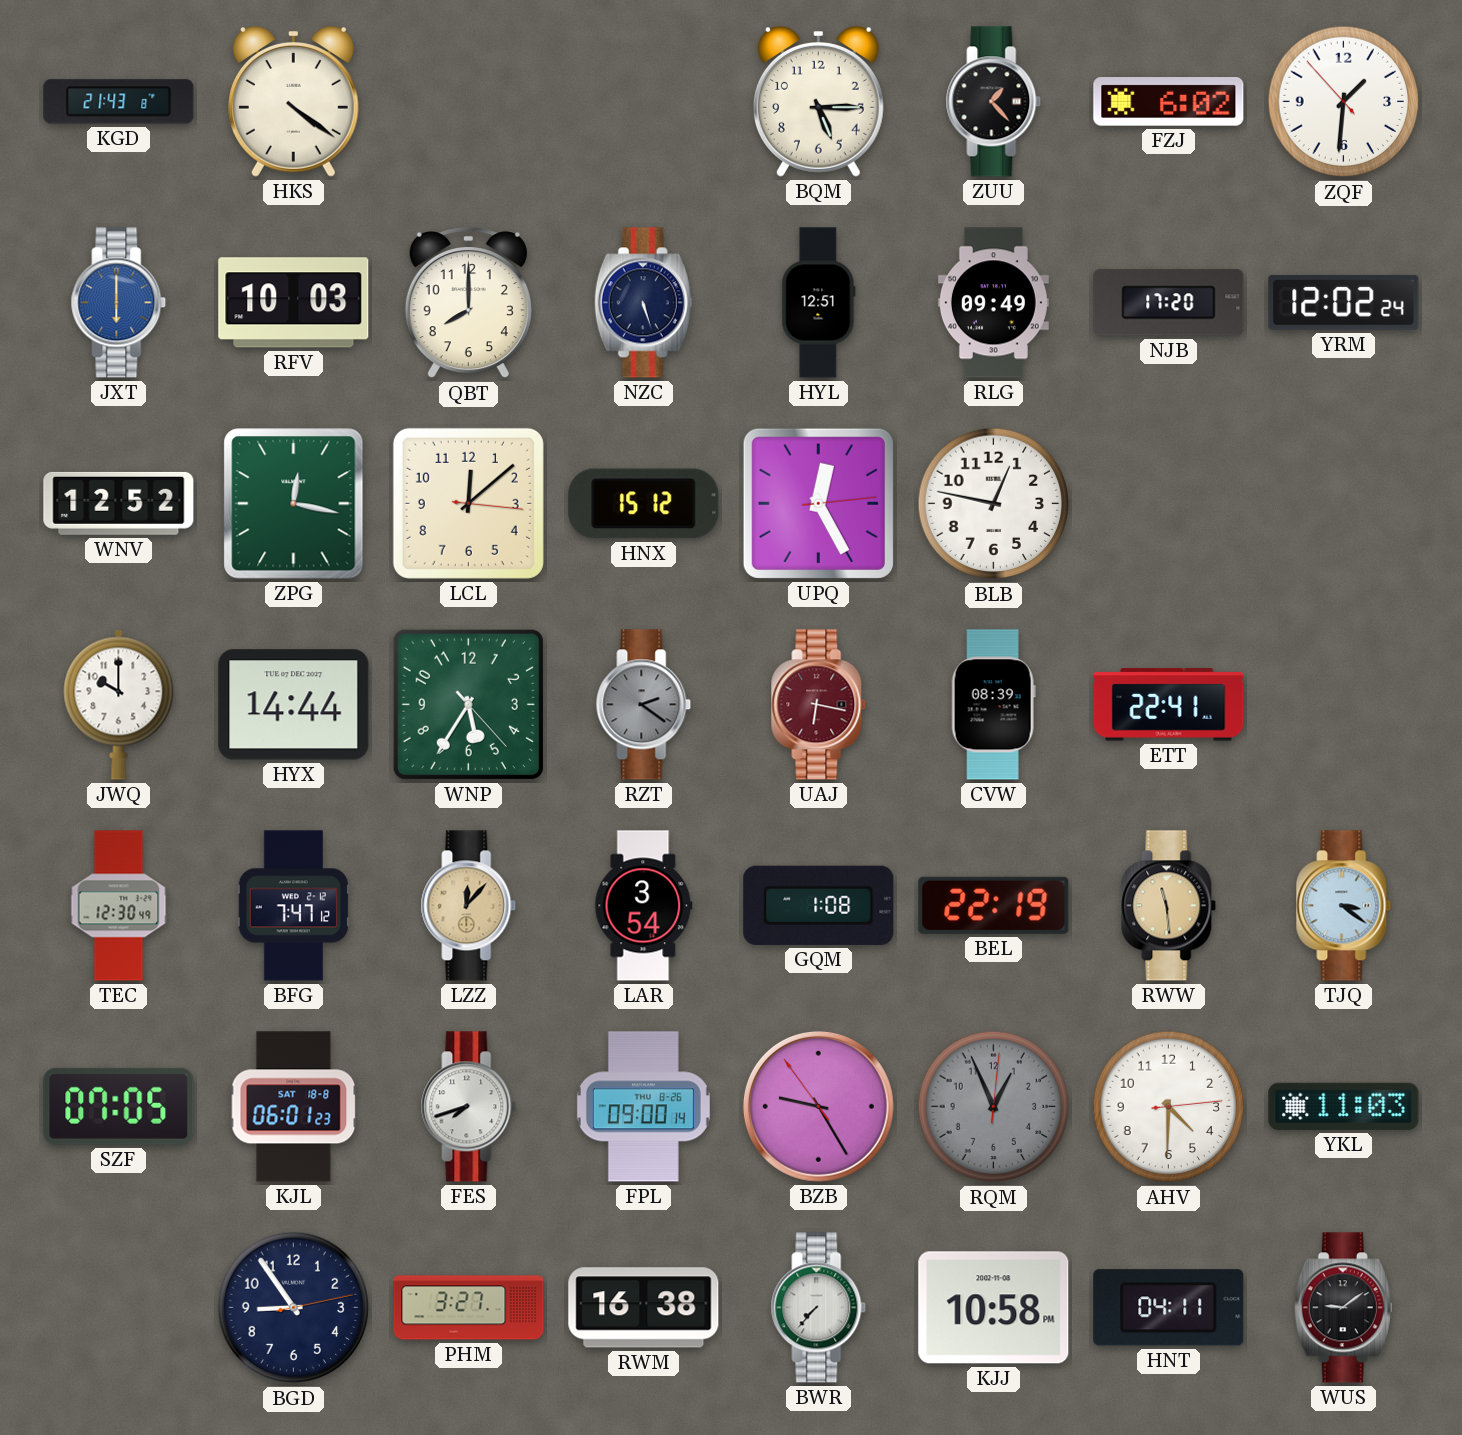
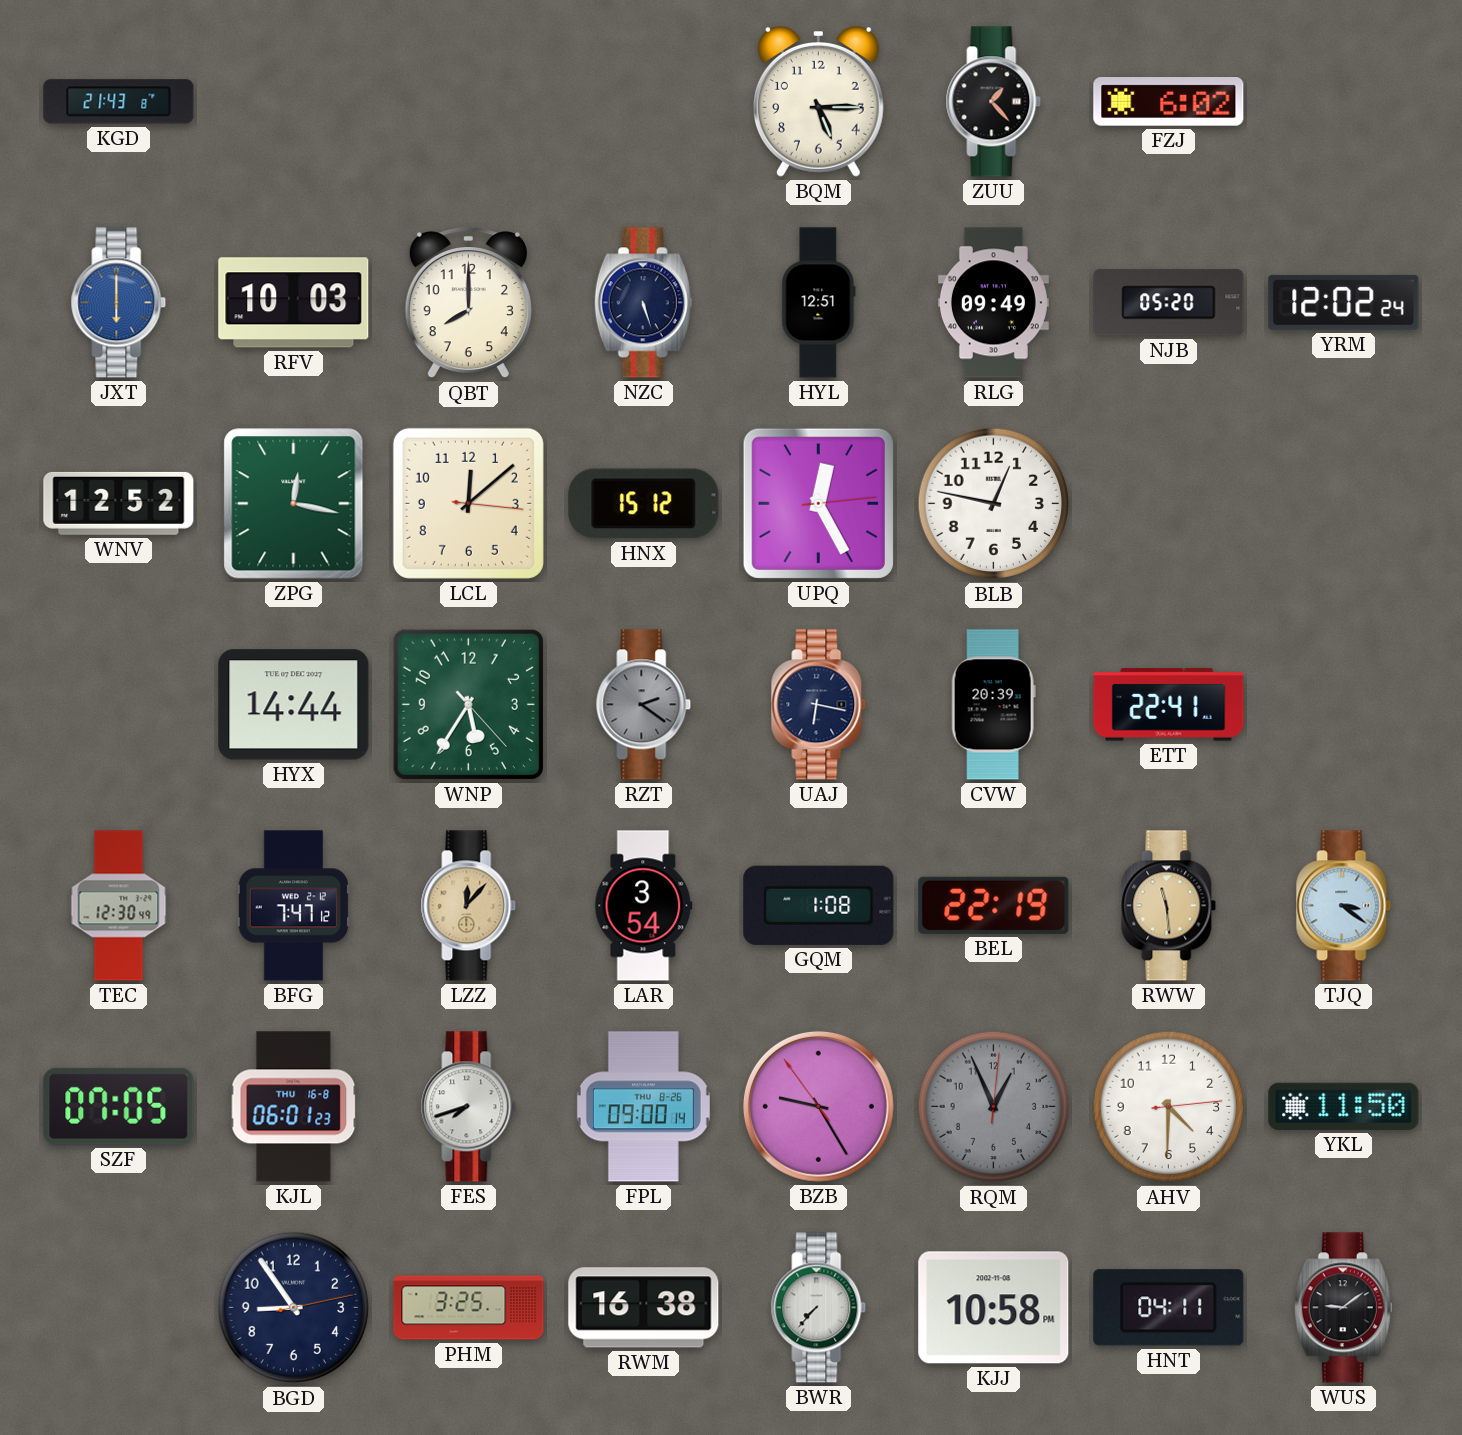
HKS: 4:21 -> none (293, 102)
ZQF: 1:30 -> none (1344, 102)
NJB: 17:20 -> 05:20 (1169, 303)
JWQ: 10:00 -> none (119, 704)
UAJ dial: burgundy -> navy (819, 705)
CVW: 08:39 -> 20:39 (993, 705)
KJL date: SAT 18-8 -> THU 16-8 (294, 1107)
YKL: 11:03 -> 11:50 (1344, 1106)
PHM: 3:27 -> 3:25 (469, 1308)
